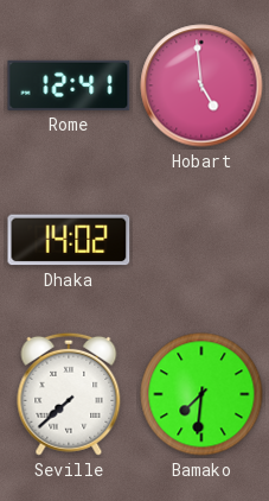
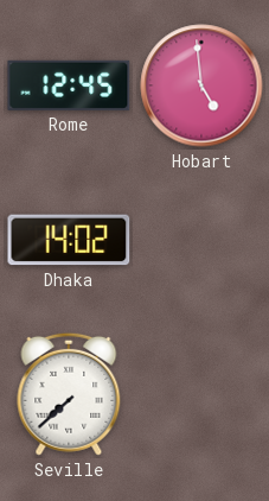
Rome: 12:41 -> 12:45 (69, 85)
Bamako: 7:31 -> none (201, 394)
